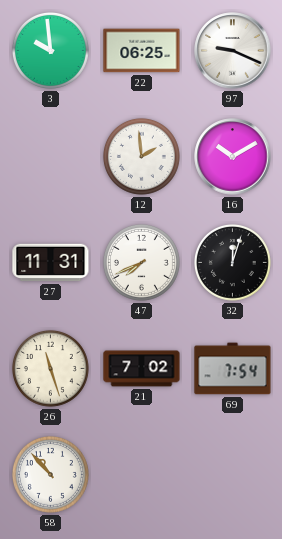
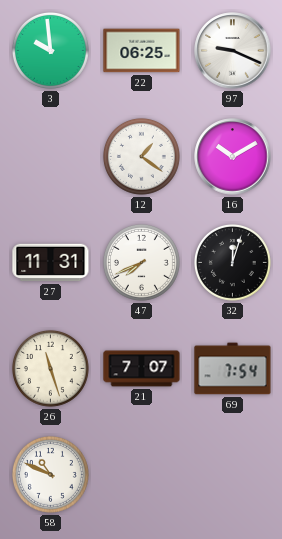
12: 1:59 -> 1:21 (141, 156)
21: 7:02 -> 7:07 (142, 369)
58: 10:53 -> 10:49 (50, 474)
